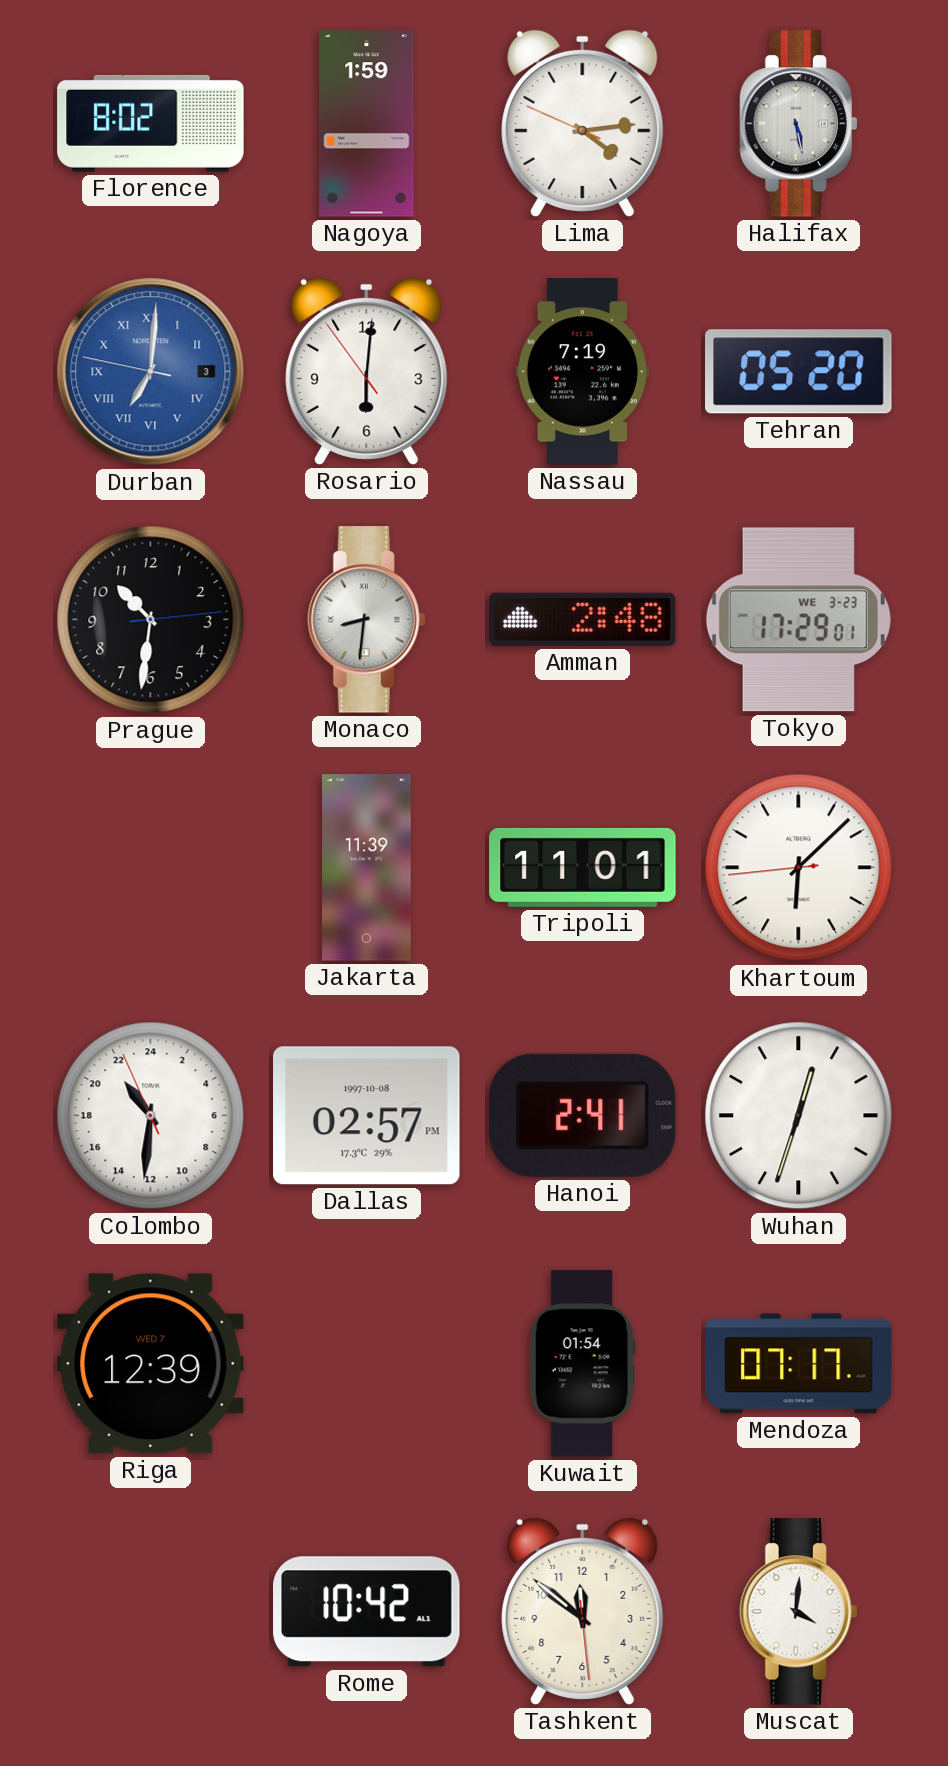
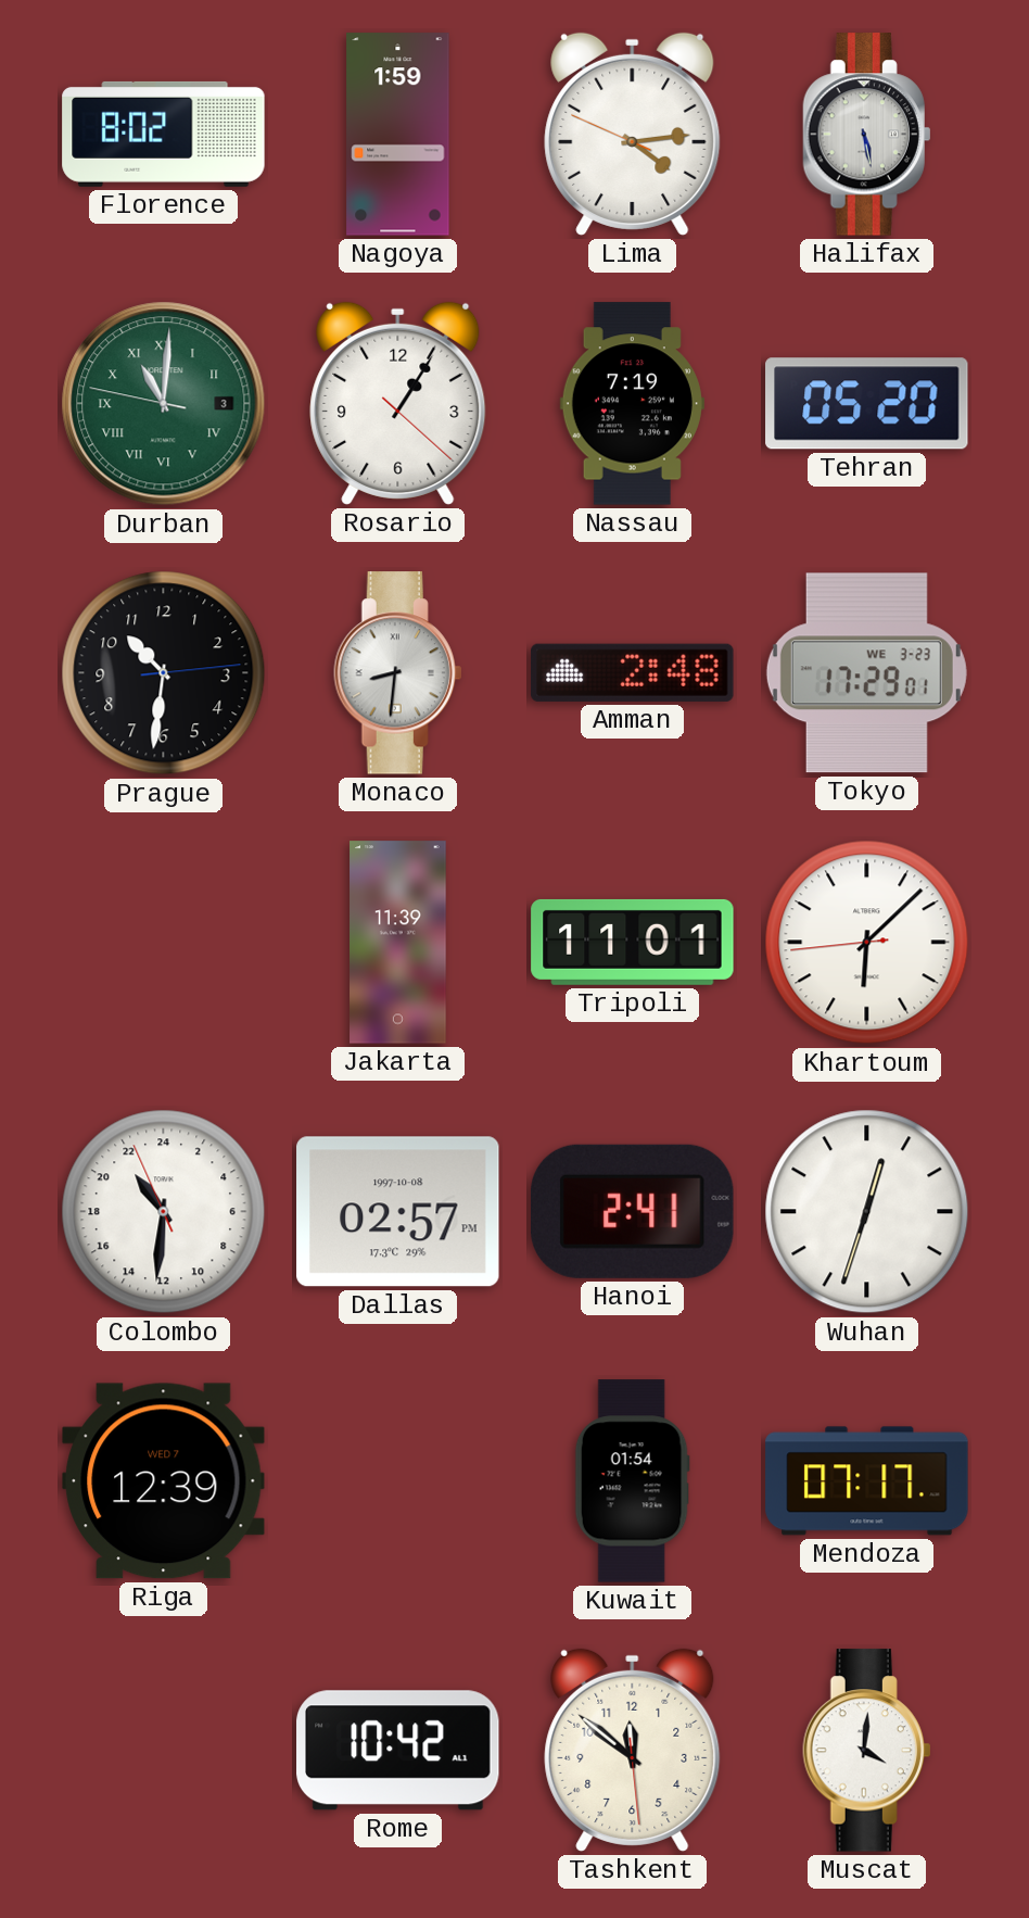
Durban: 7:00 -> 11:00 (164, 404)
Durban dial: blue -> green (164, 404)
Rosario: 6:00 -> 1:05 (398, 403)
